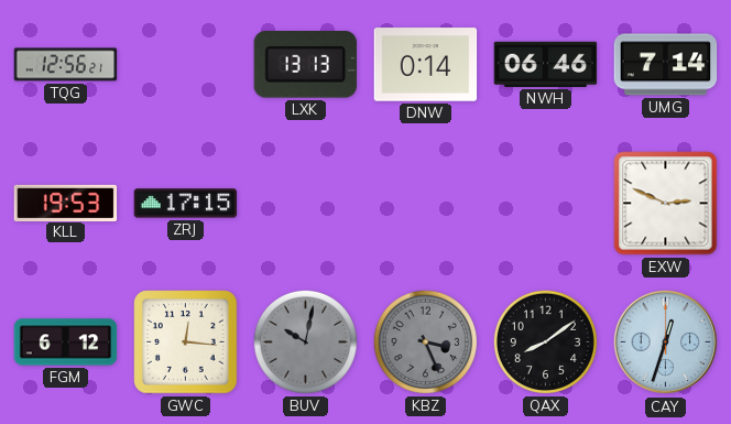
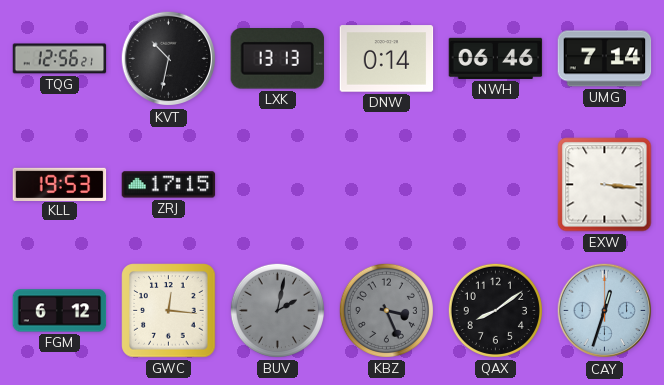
KVT: none -> 10:32 (169, 59)
EXW: 2:49 -> 3:16 (605, 185)
BUV: 10:02 -> 2:02 (277, 310)
